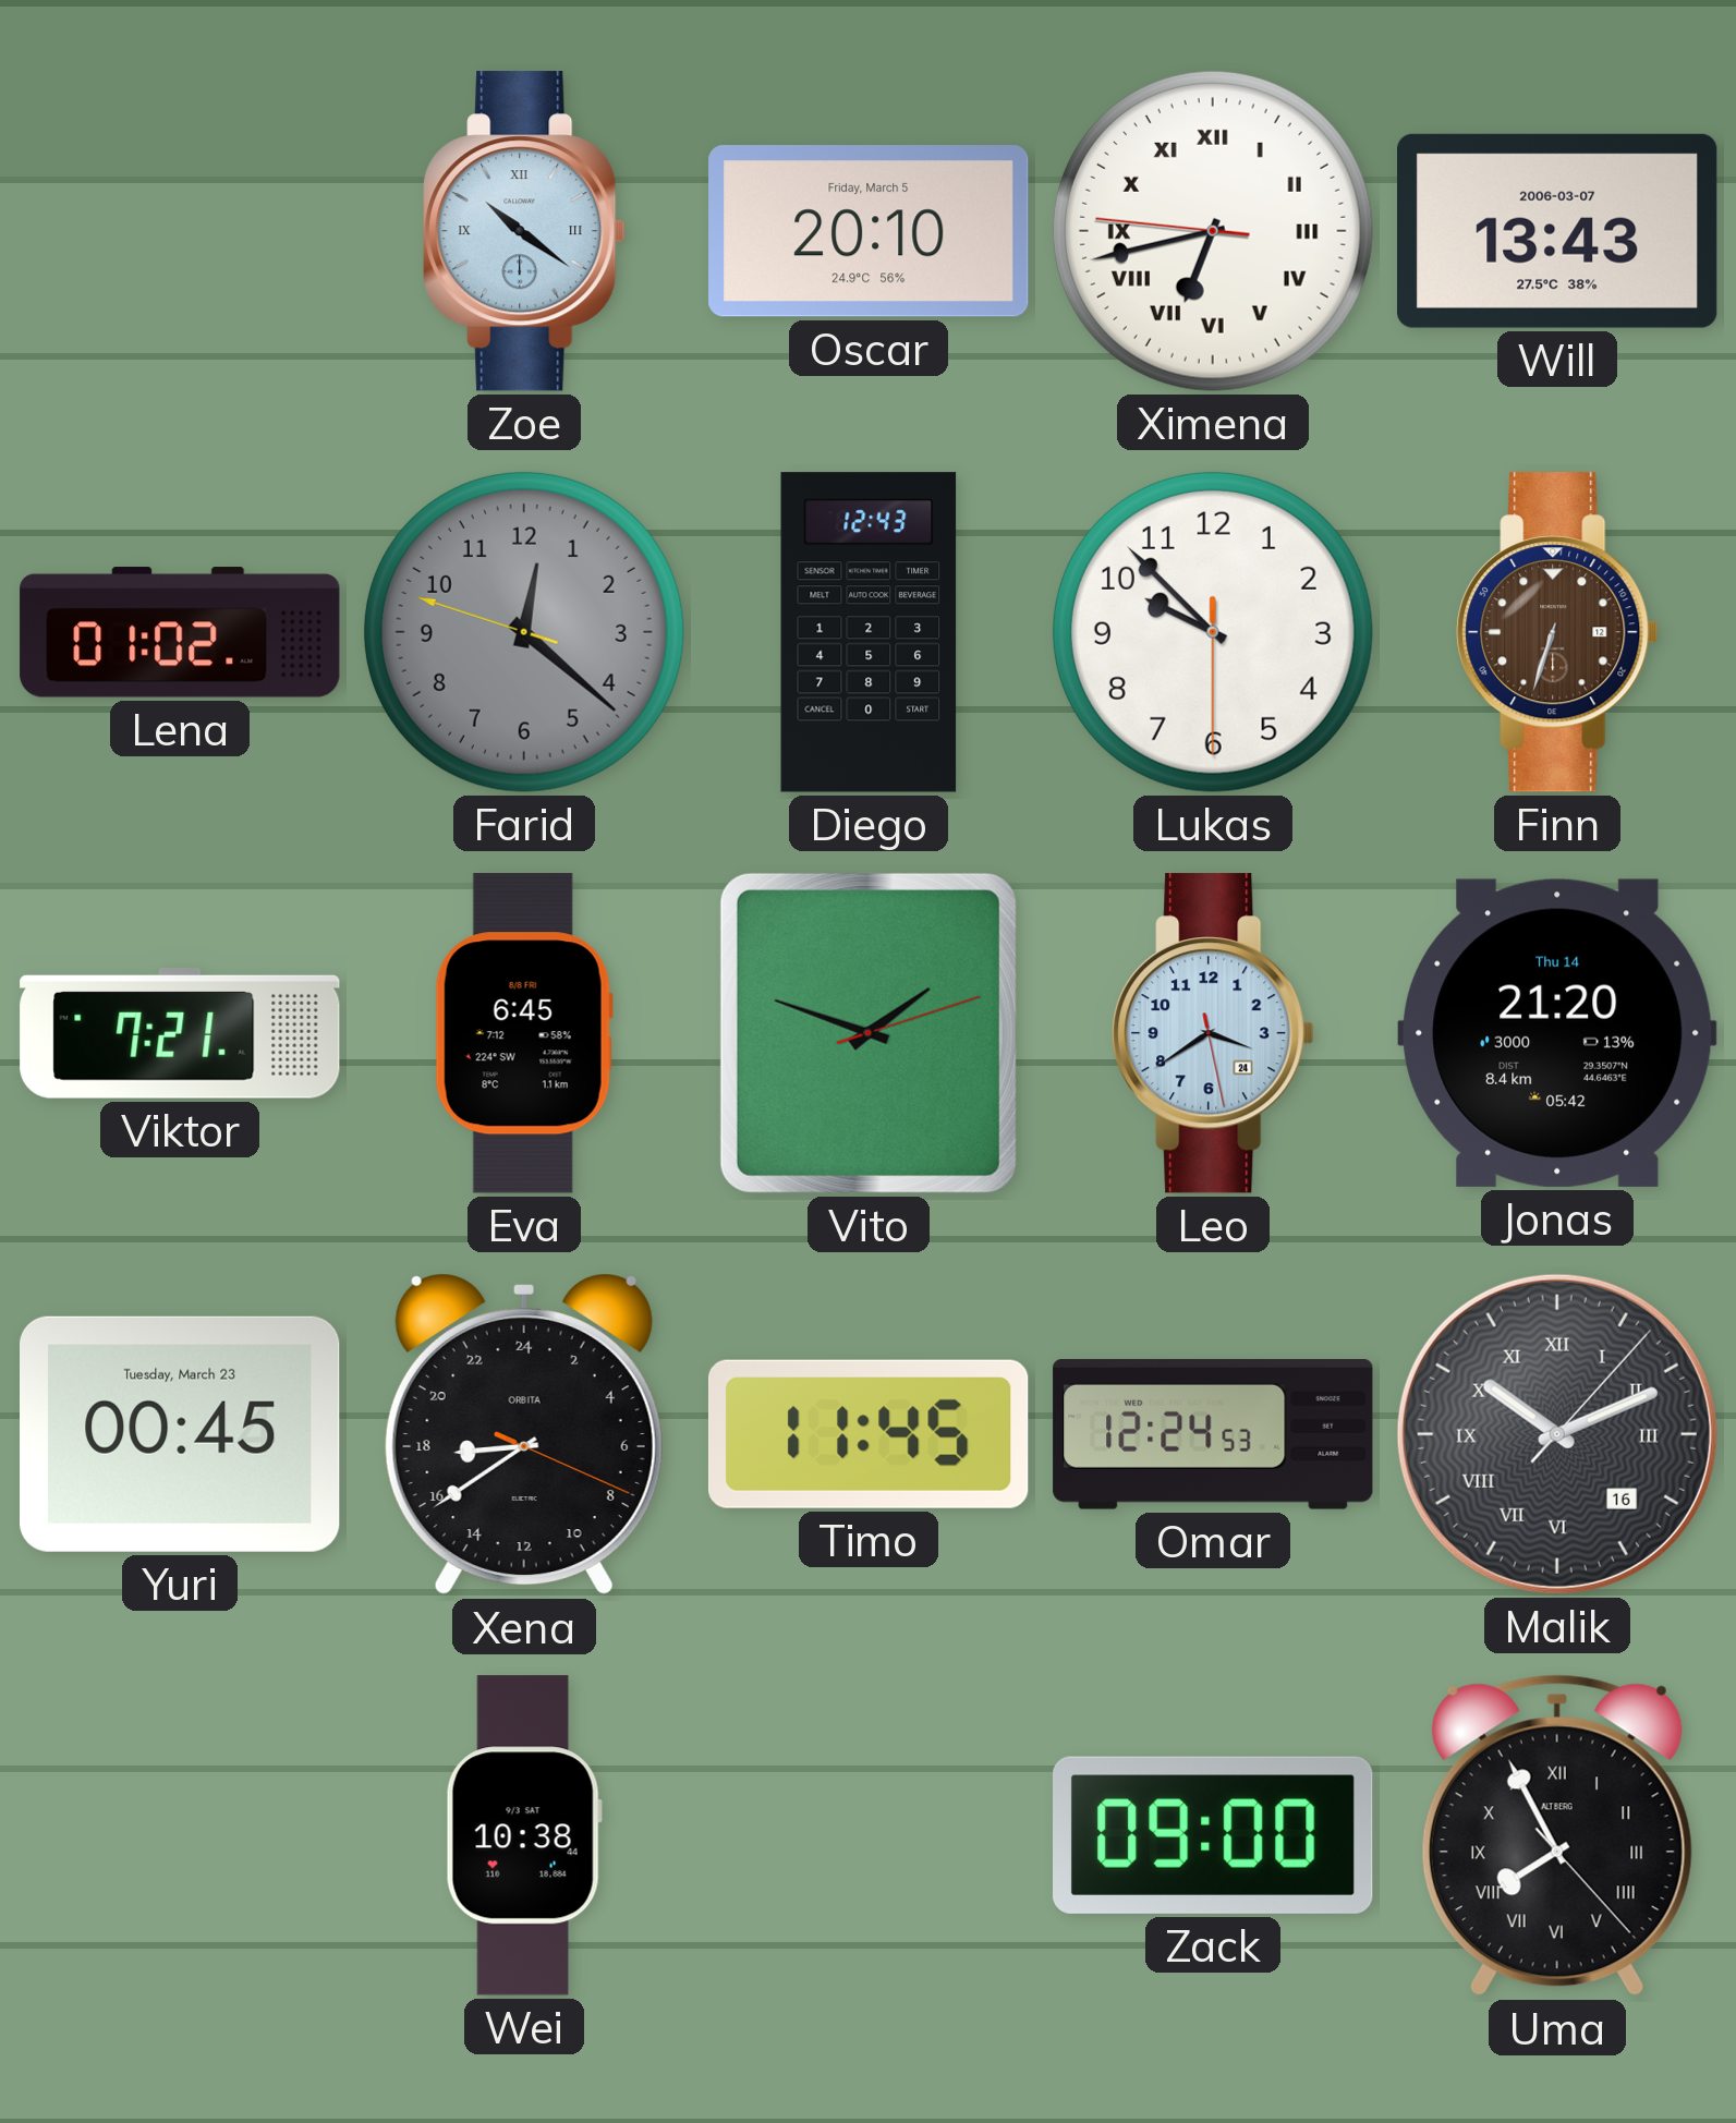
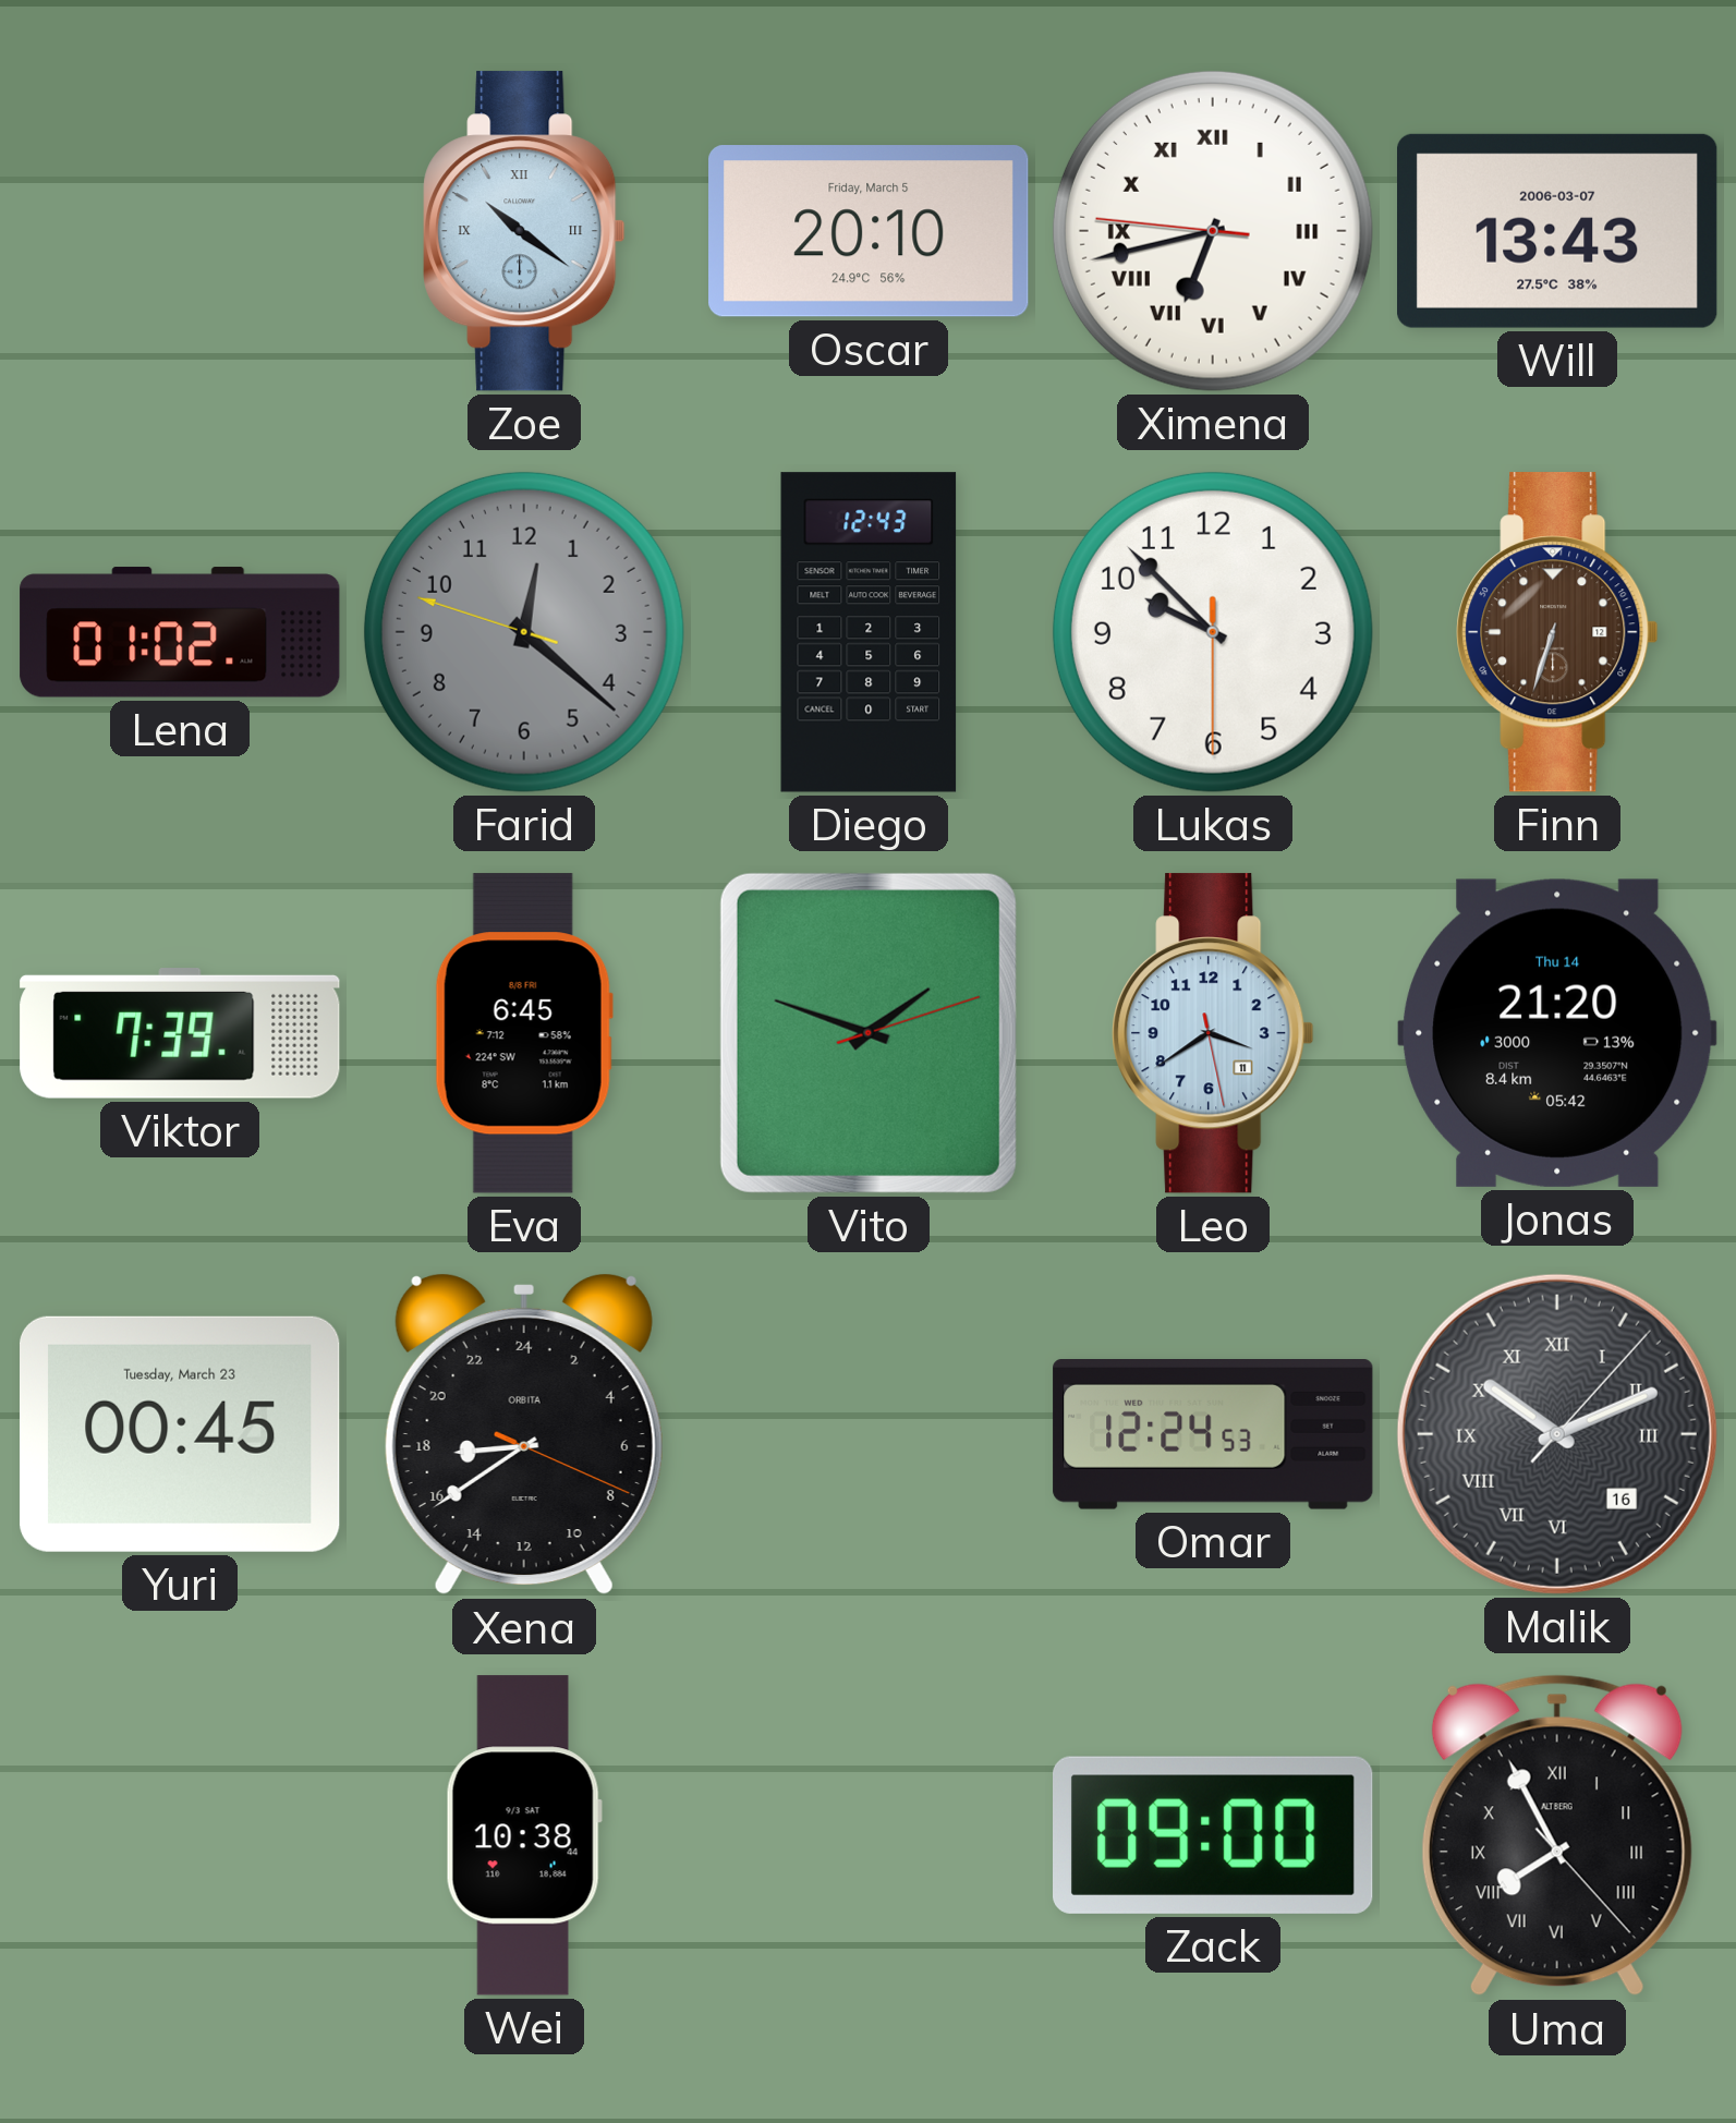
Viktor: 7:21 -> 7:39 (180, 1034)
Leo date: 24 -> 11 (1213, 1033)
Timo: 11:45 -> none (869, 1434)
